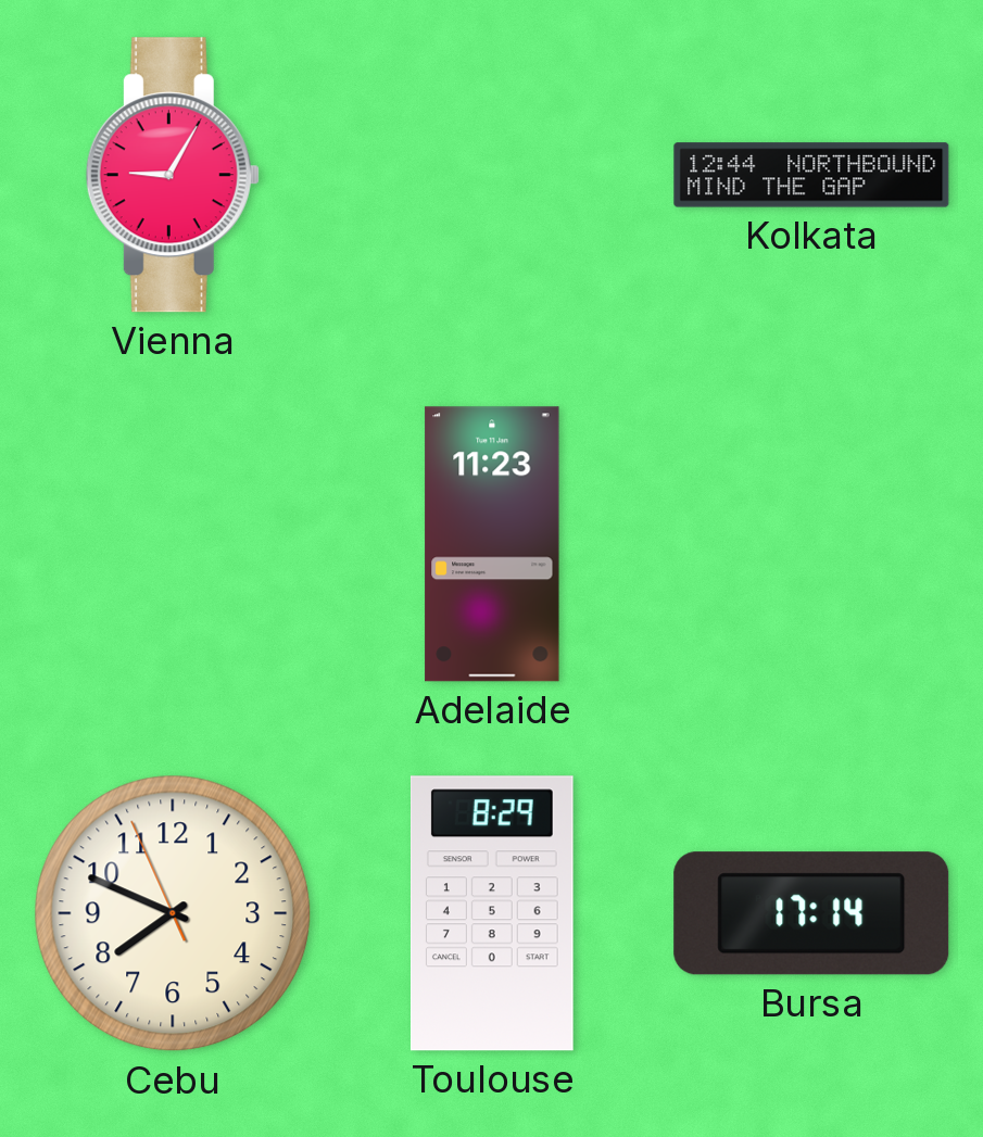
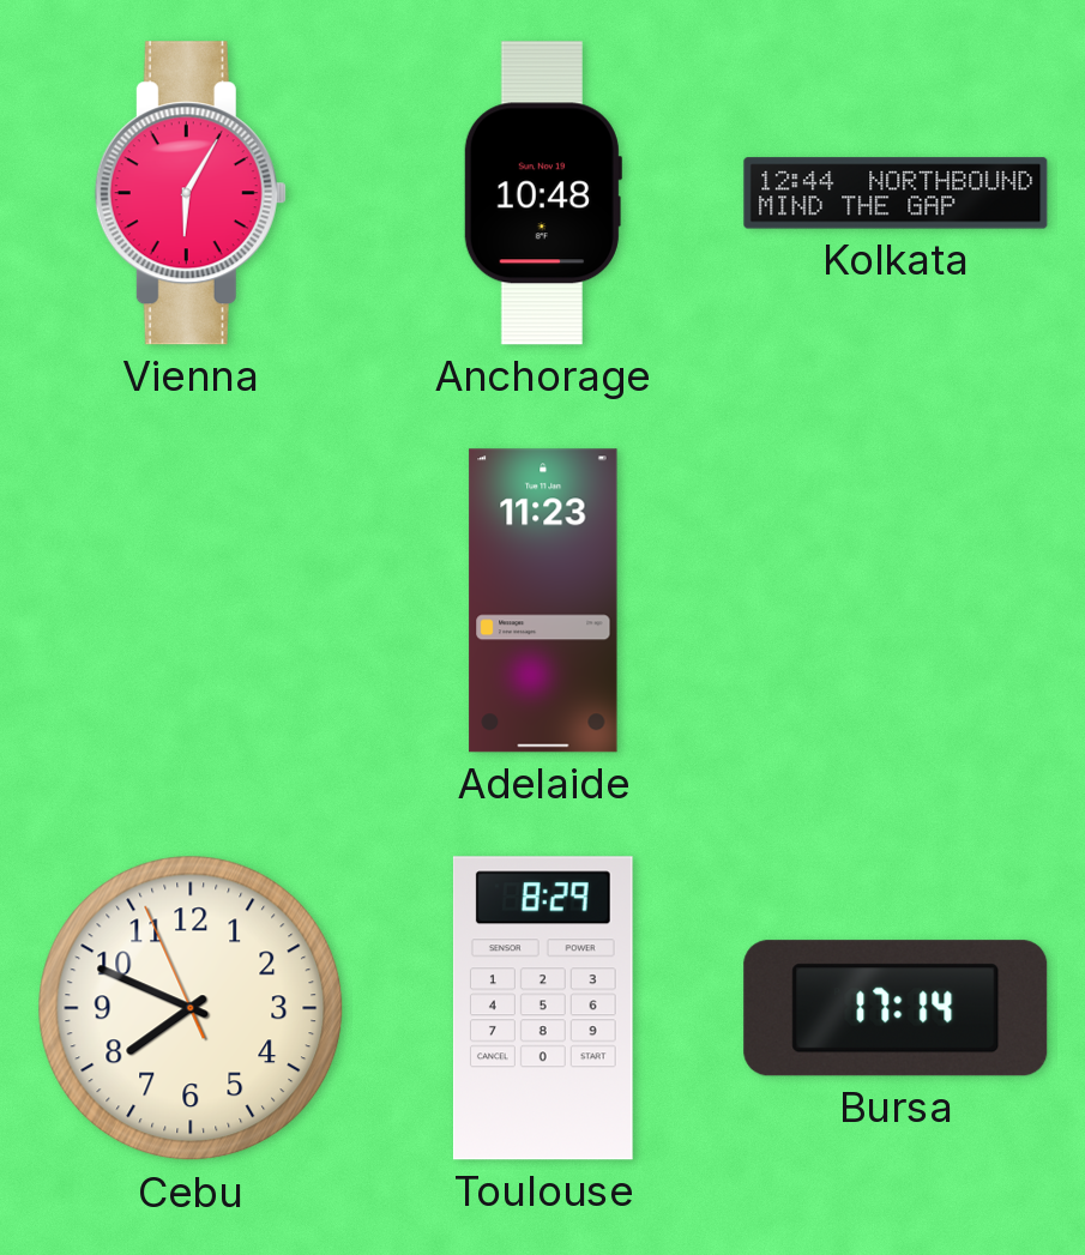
Vienna: 9:05 -> 6:05 (191, 193)
Anchorage: none -> 10:48 (542, 193)
